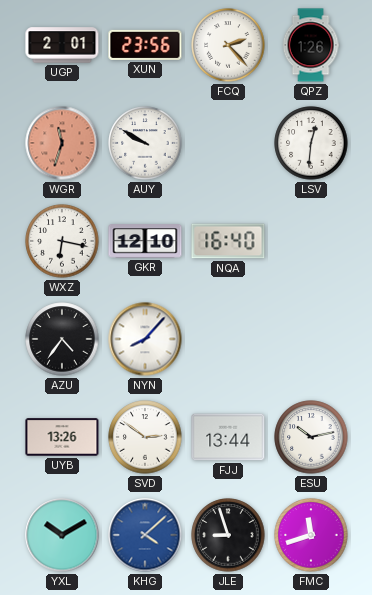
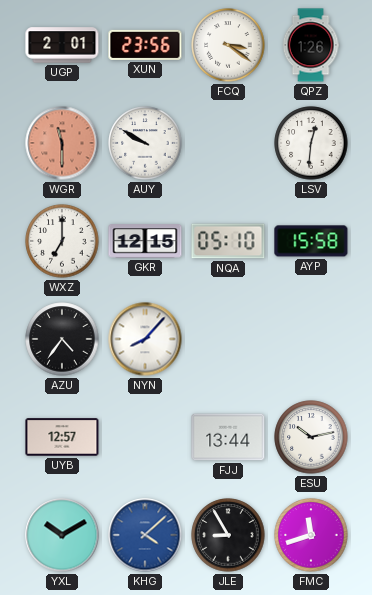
FCQ: 2:23 -> 3:21 (228, 45)
WGR: 11:33 -> 11:30 (62, 143)
WXZ: 6:17 -> 7:00 (62, 241)
GKR: 12:10 -> 12:15 (145, 241)
NQA: 16:40 -> 05:10 (228, 241)
AYP: none -> 15:58 (311, 241)
UYB: 13:26 -> 12:57 (62, 437)
SVD: 2:51 -> none (145, 437)
JLE: 8:57 -> 8:55 (228, 535)
